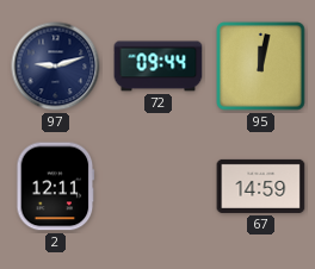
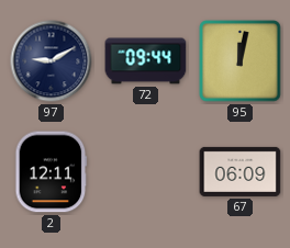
97: 9:12 -> 9:10 (52, 61)
67: 14:59 -> 06:09 (241, 171)
